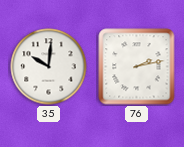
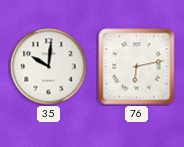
76: 2:13 -> 6:13 (137, 67)
